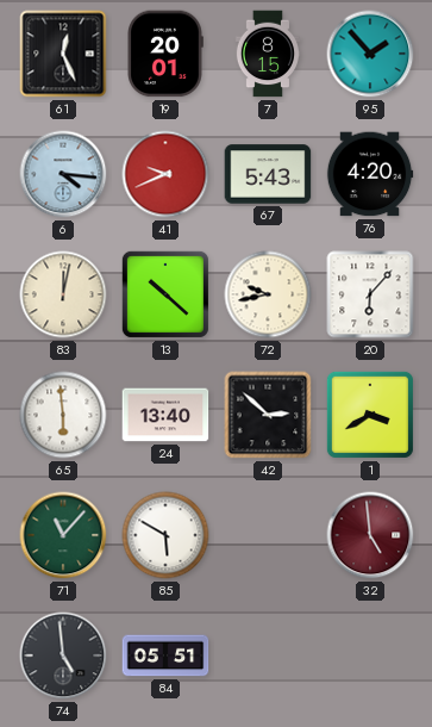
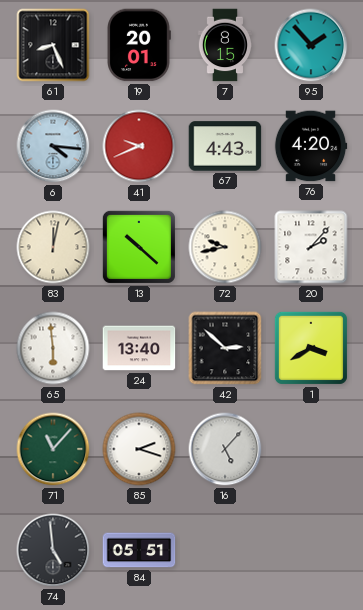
61: 12:26 -> 8:26 (53, 45)
67: 5:43 -> 4:43 (225, 146)
20: 6:07 -> 2:07 (311, 247)
85: 5:50 -> 2:18 (139, 449)
16: none -> 5:07 (225, 449)
32: 4:59 -> none (370, 535)
